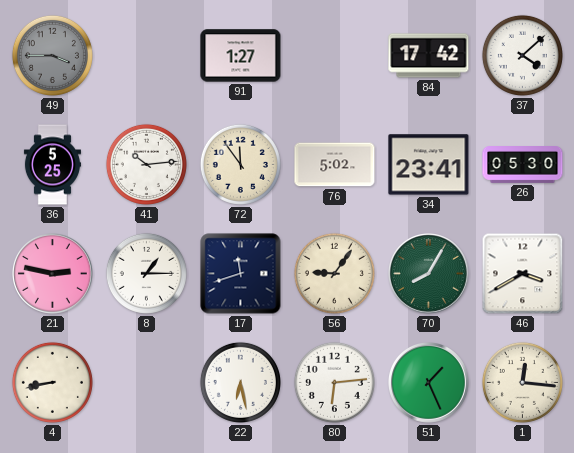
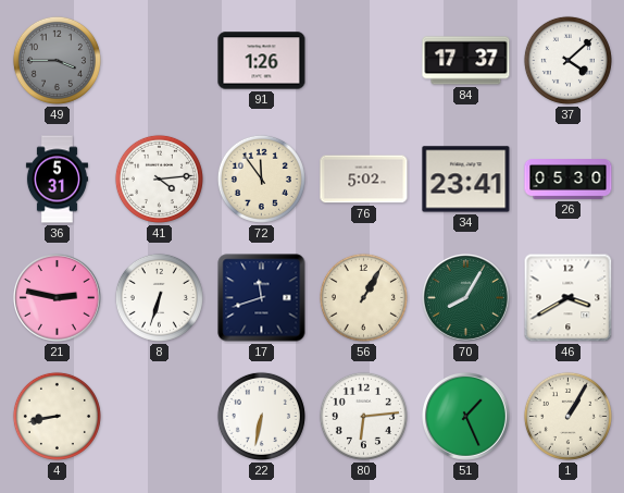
91: 1:27 -> 1:26 (262, 61)
84: 17:42 -> 17:37 (466, 61)
36: 5:25 -> 5:31 (57, 180)
41: 10:14 -> 4:14 (159, 178)
8: 1:15 -> 6:33 (159, 297)
56: 9:06 -> 1:05 (363, 297)
22: 6:28 -> 6:32 (261, 416)
1: 12:16 -> 1:05 (567, 416)
